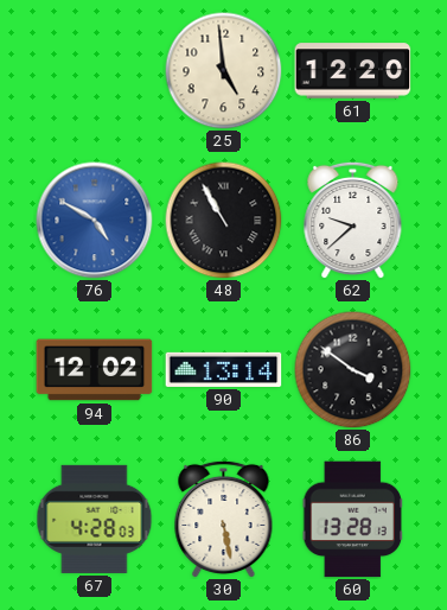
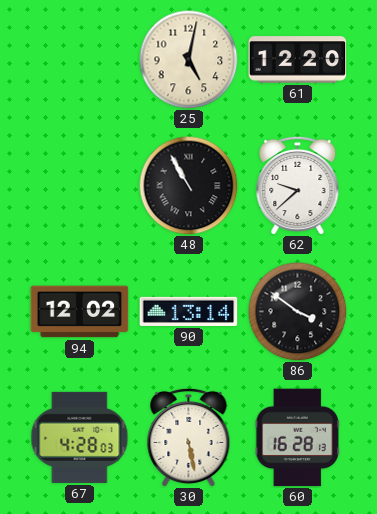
25: 4:59 -> 5:02 (189, 60)
76: 4:50 -> none (95, 221)
60: 13:28 -> 16:28 (297, 438)
